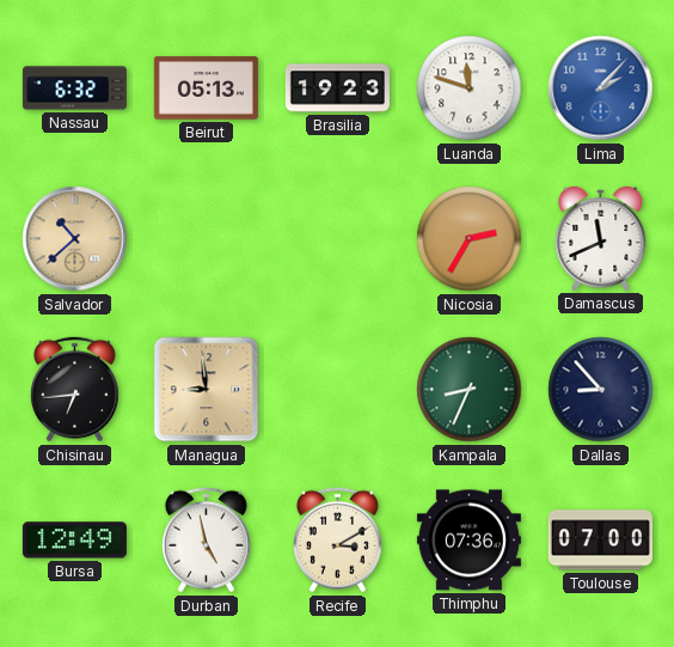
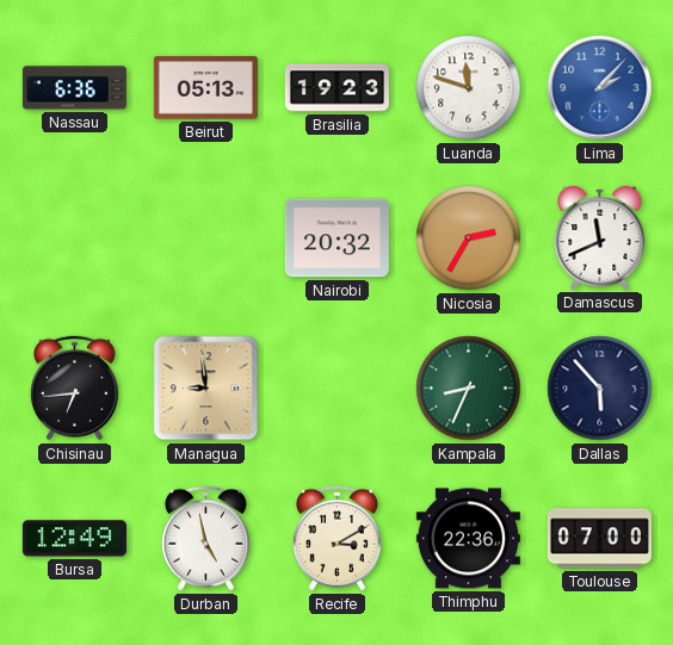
Nassau: 6:32 -> 6:36 (74, 88)
Salvador: 10:38 -> none (75, 239)
Nairobi: none -> 20:32 (336, 238)
Dallas: 8:53 -> 5:53 (600, 389)
Thimphu: 07:36 -> 22:36 (468, 539)
